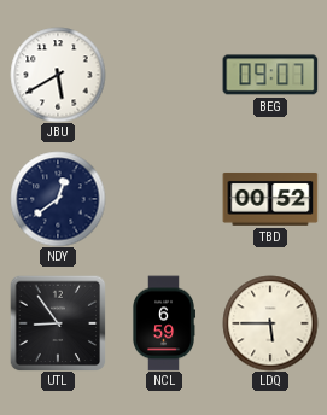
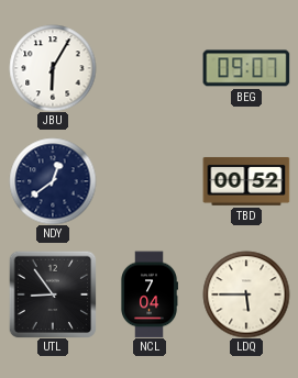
JBU: 5:40 -> 6:05 (53, 68)
NCL: 6:59 -> 7:04 (150, 294)
